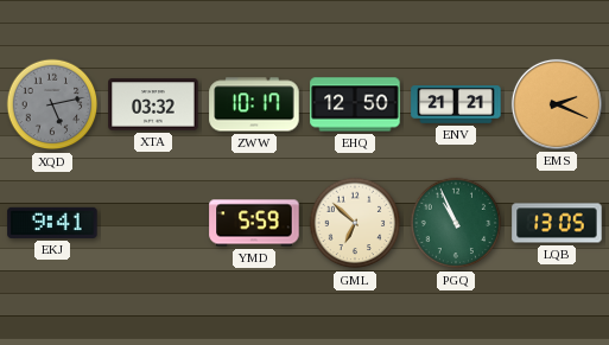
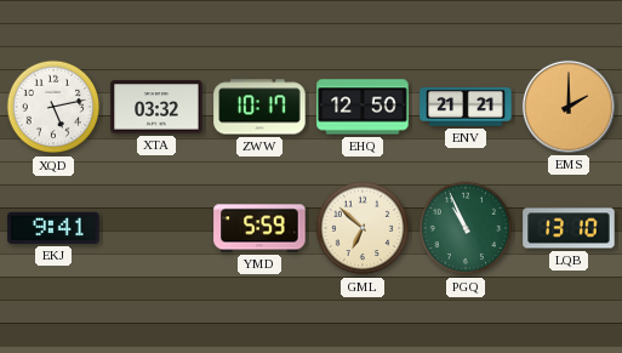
XQD dial: grey -> white (53, 107)
EMS: 2:19 -> 2:00 (569, 107)
LQB: 13:05 -> 13:10 (569, 228)
